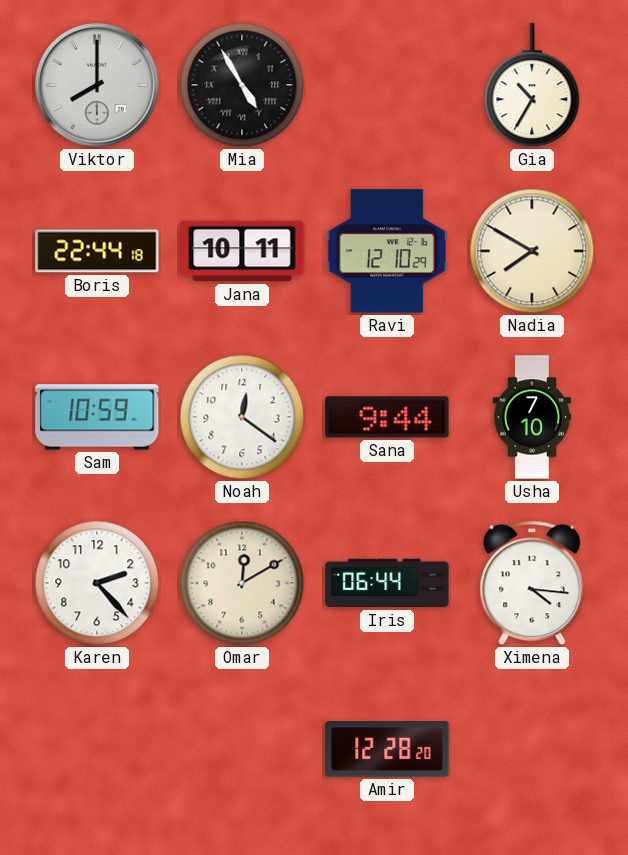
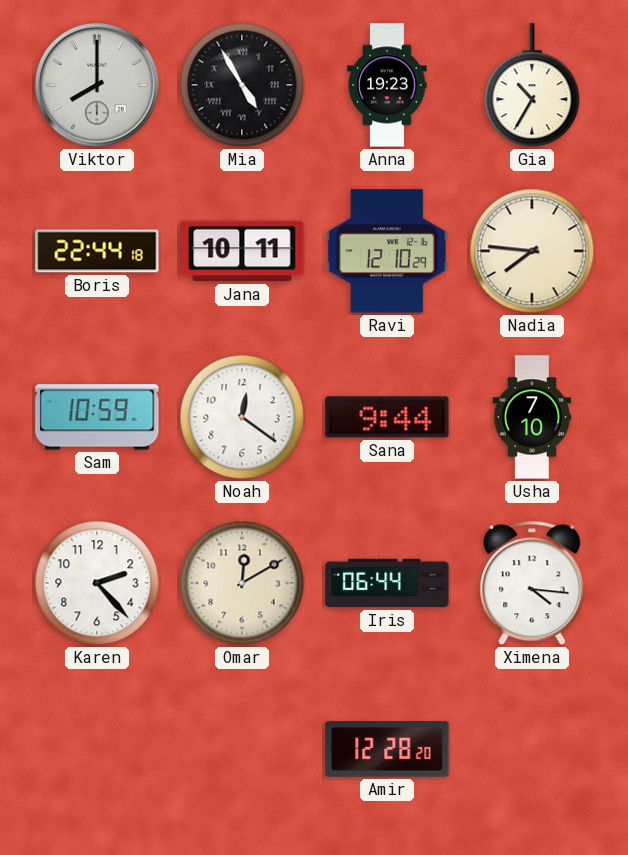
Anna: none -> 19:23 (387, 85)
Nadia: 7:50 -> 7:46 (532, 251)
